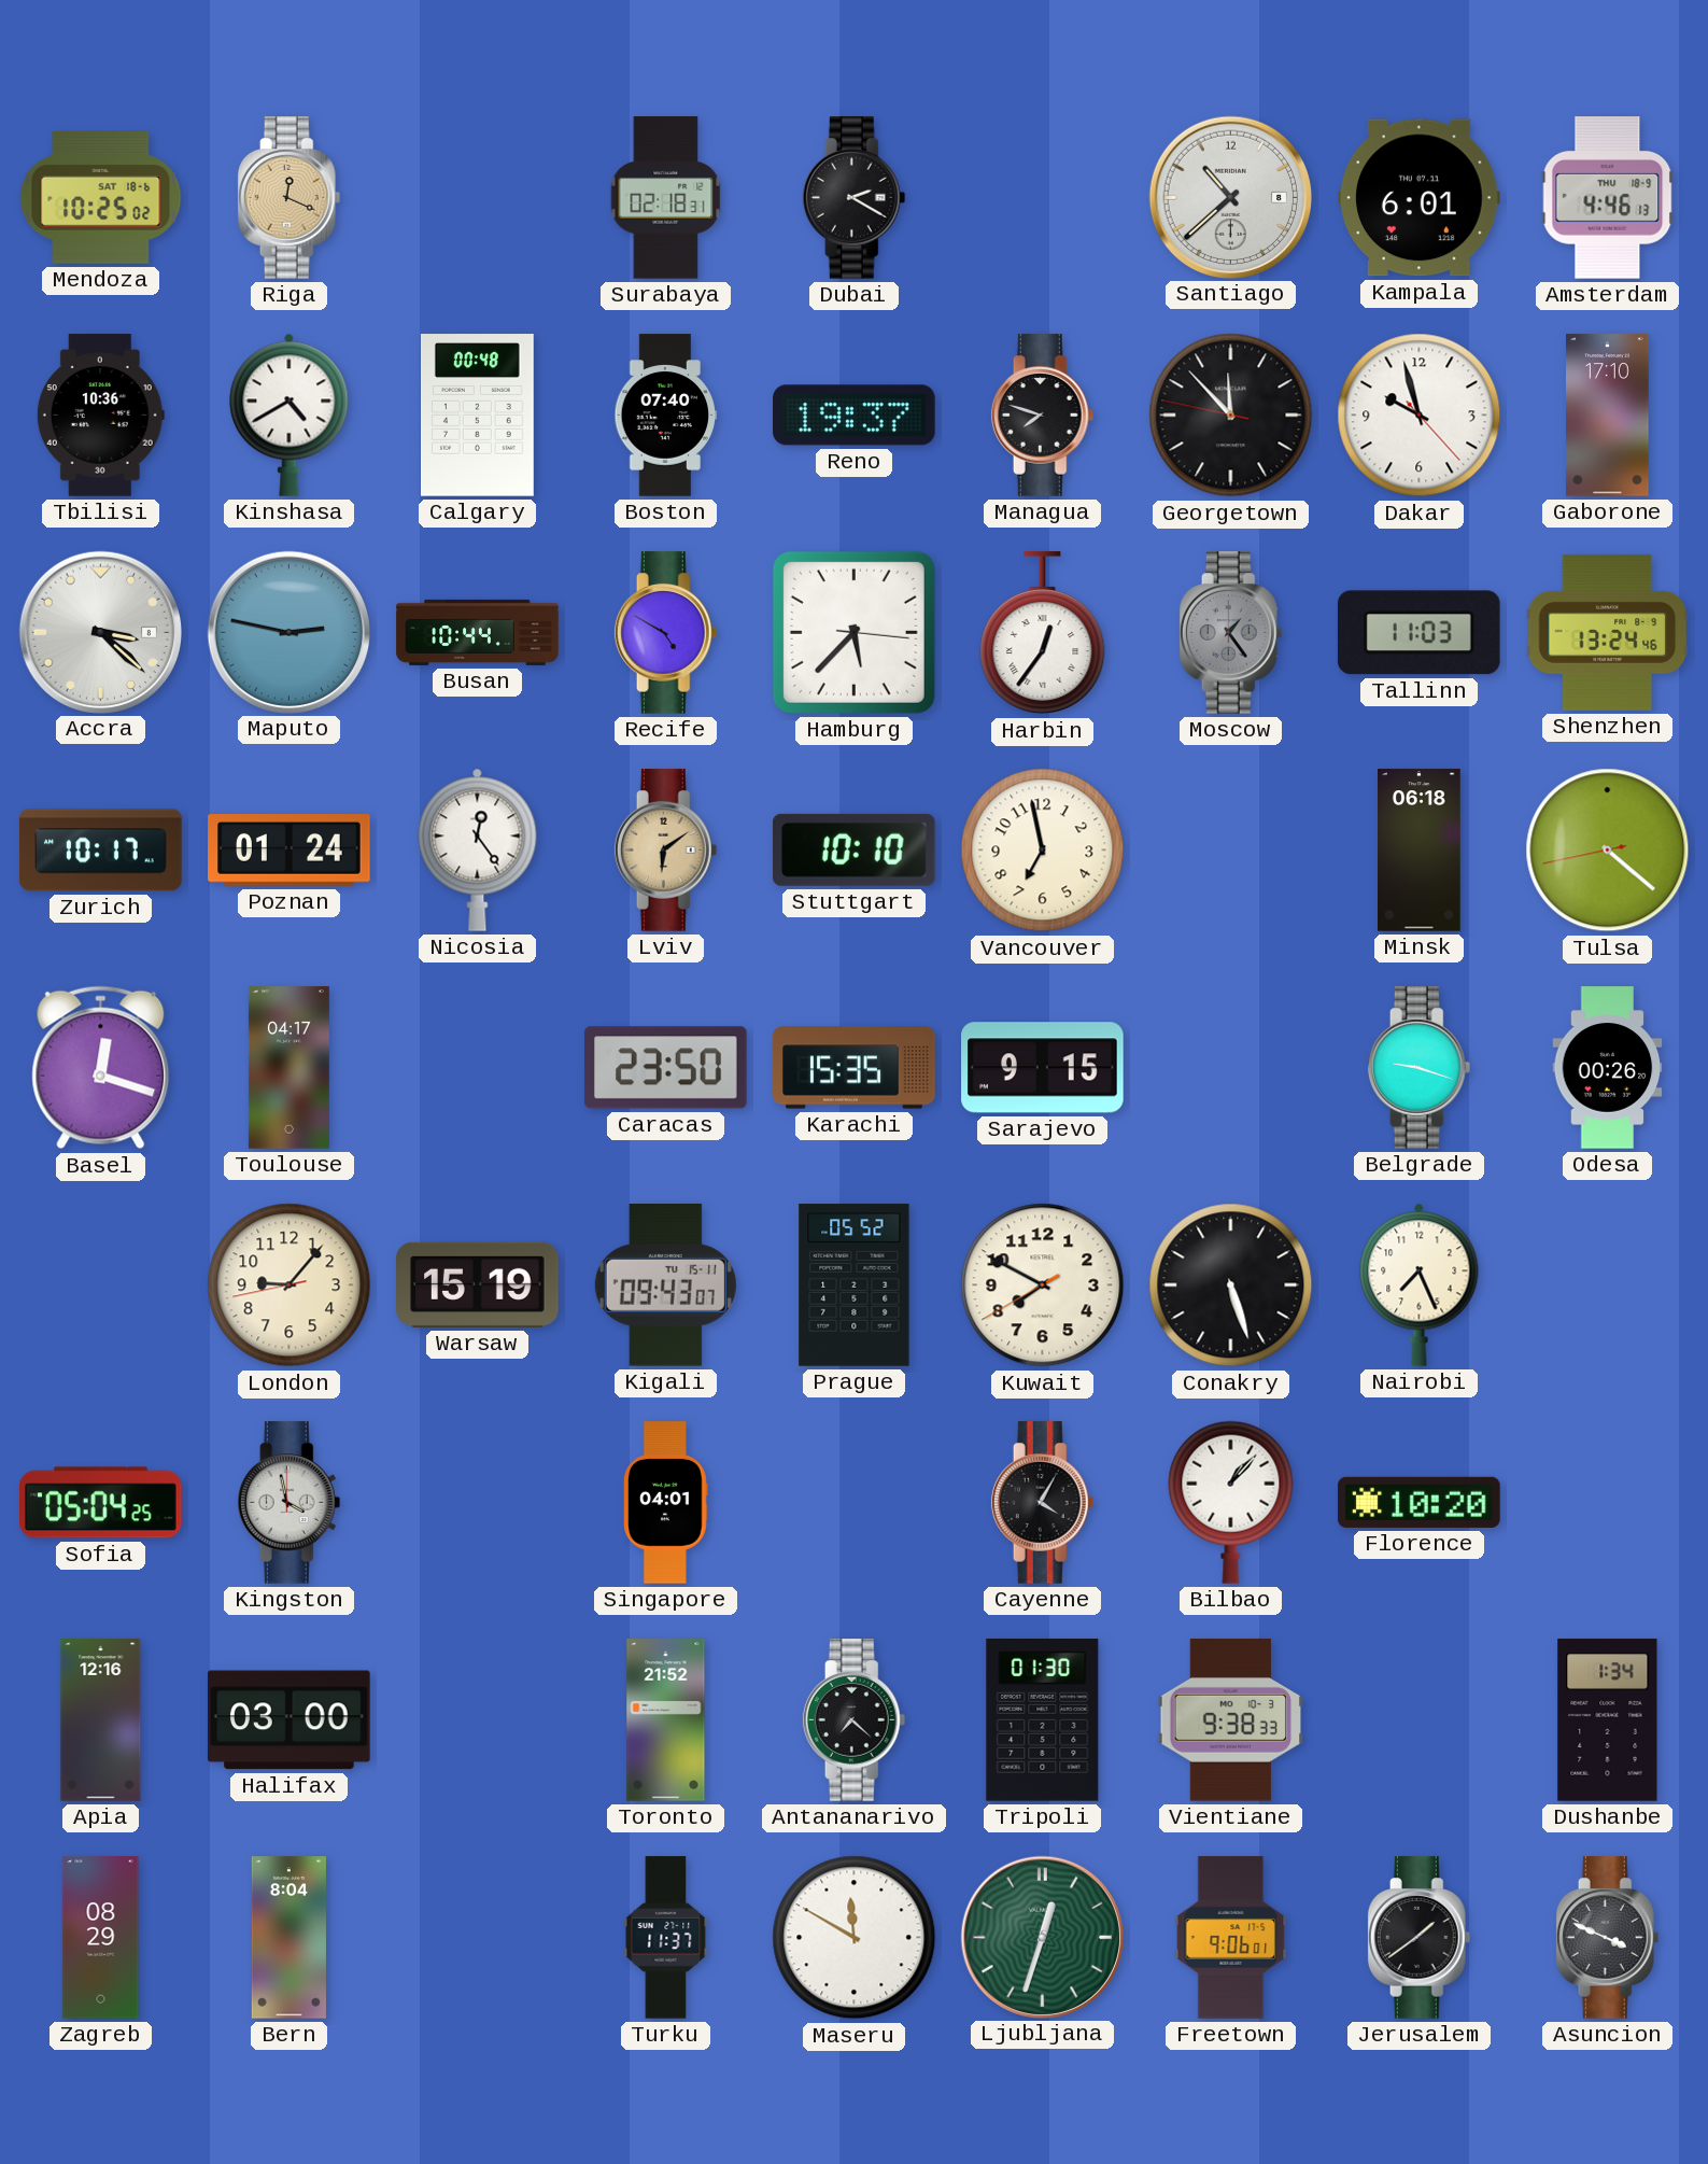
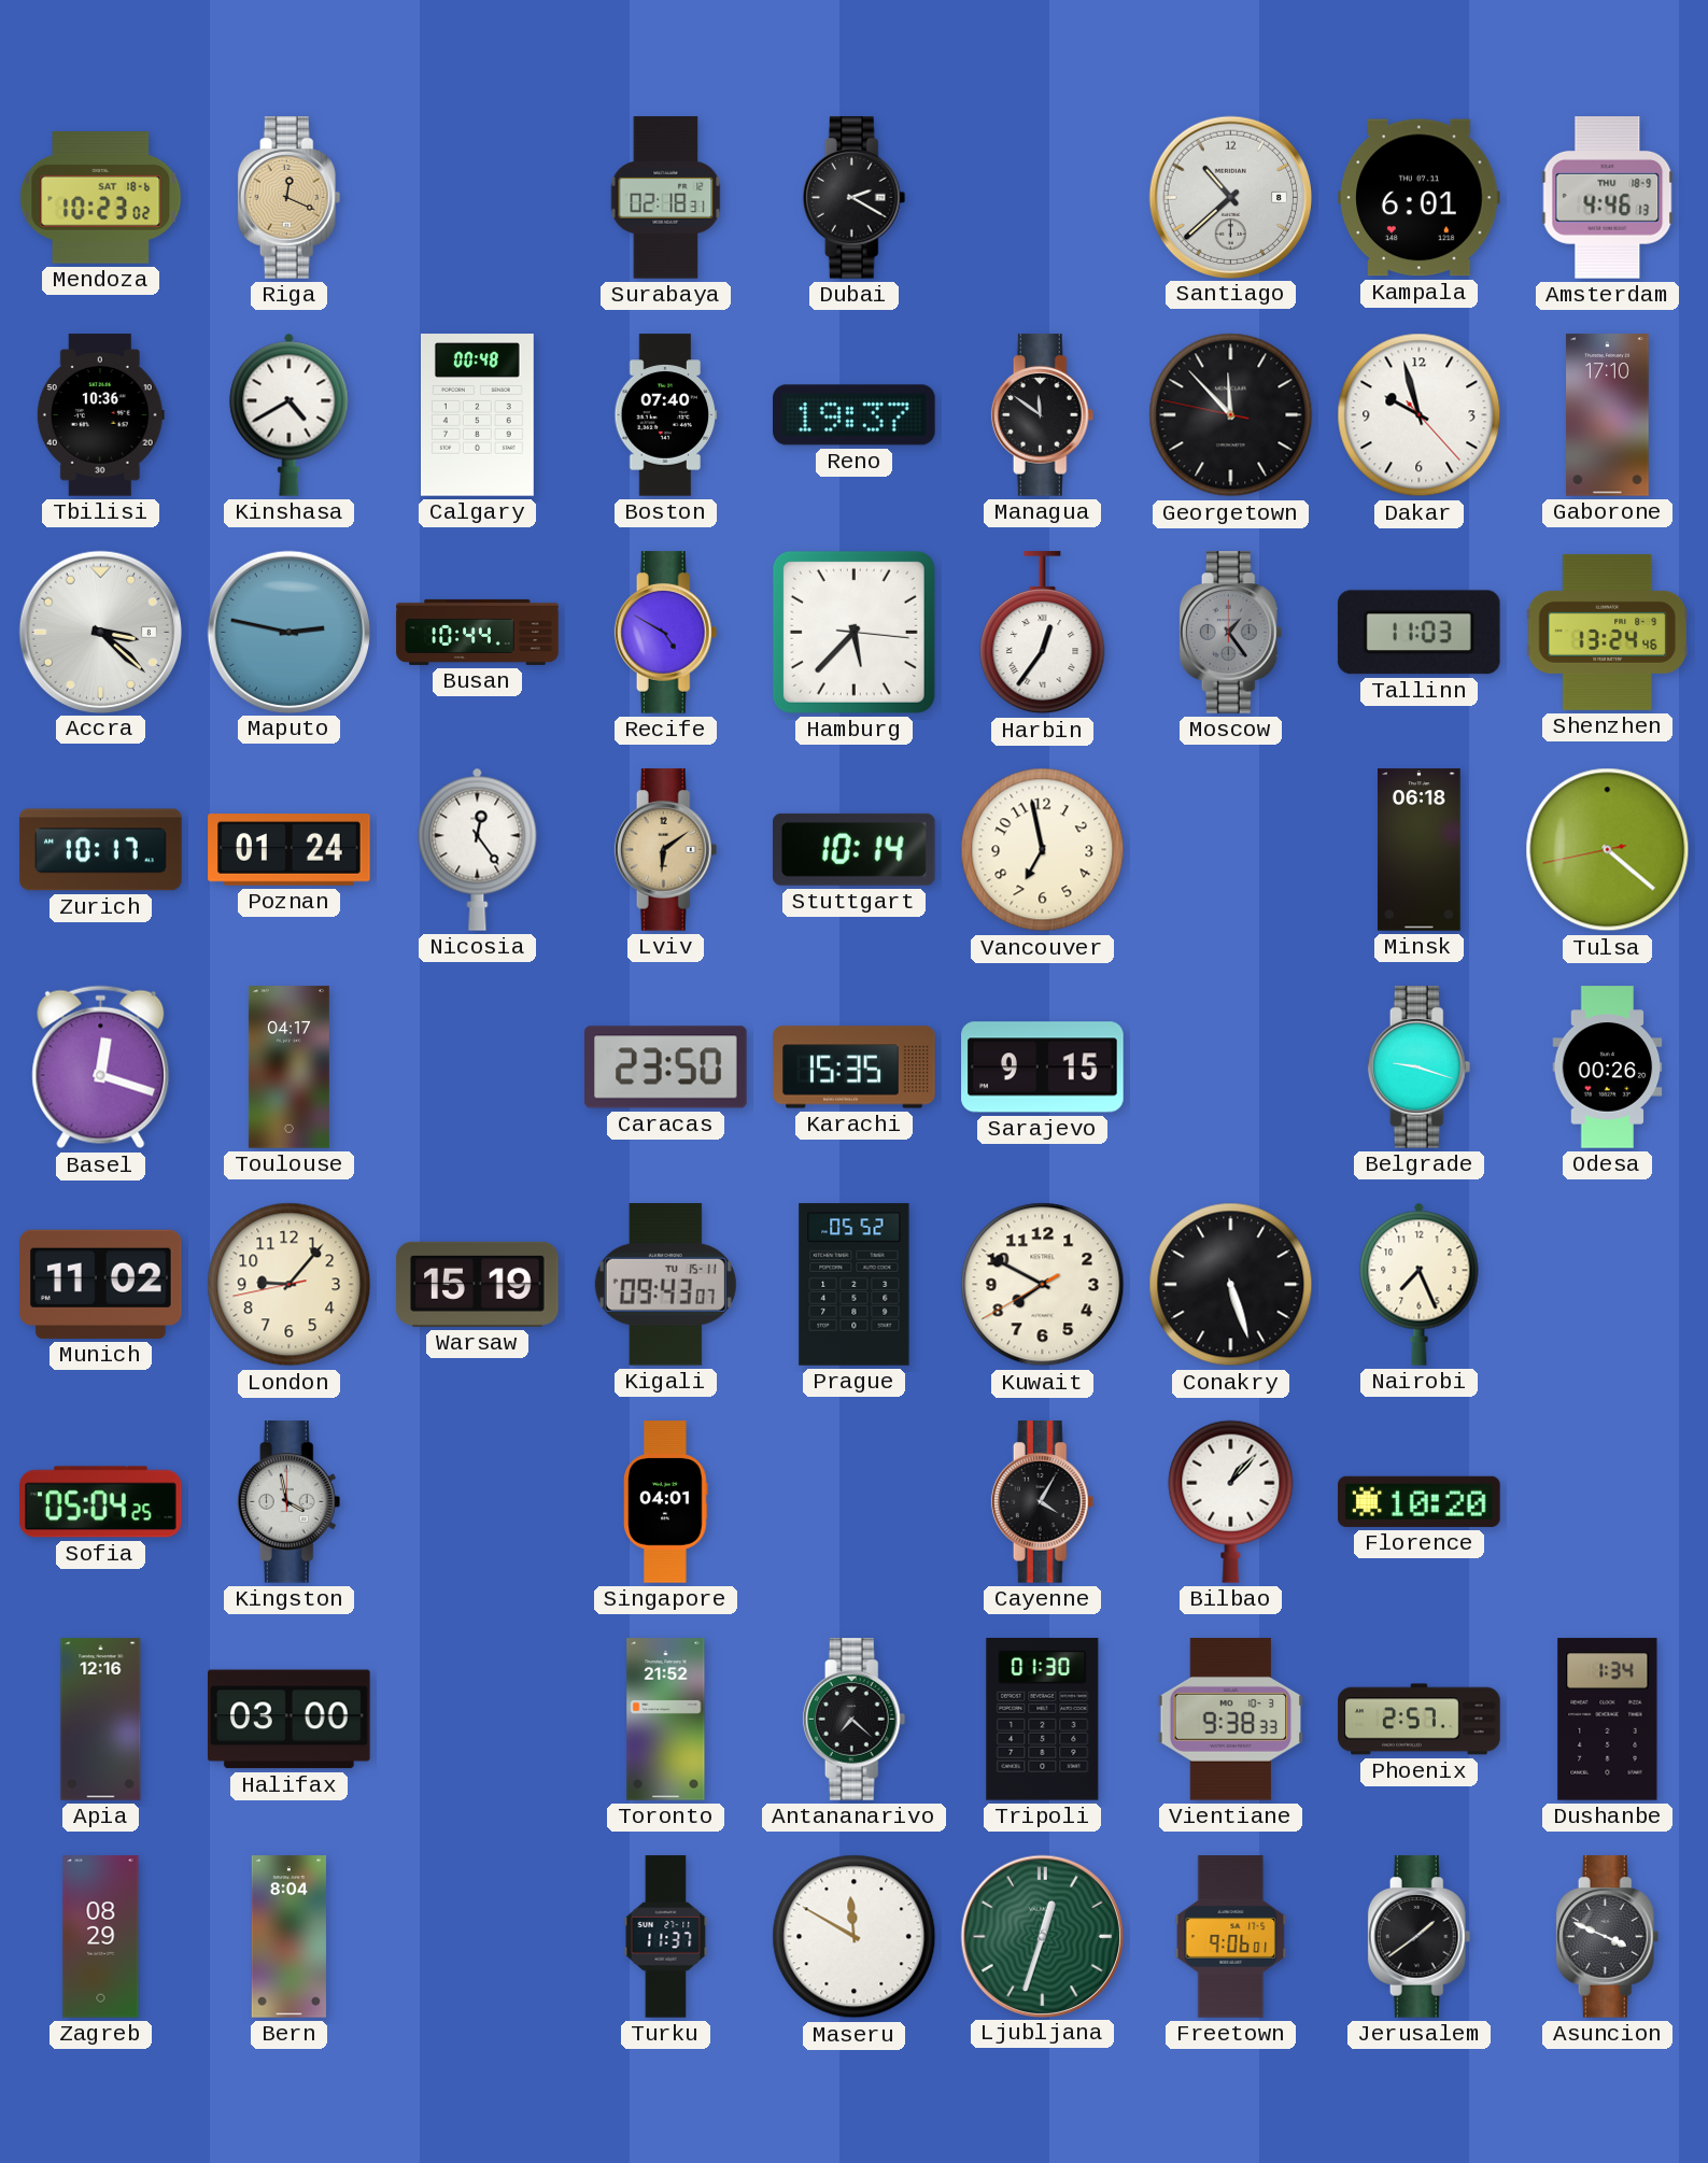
Mendoza: 10:25 -> 10:23 (101, 198)
Managua: 7:48 -> 11:51 (1043, 415)
Stuttgart: 10:10 -> 10:14 (855, 849)
Munich: none -> 11:02 (101, 1284)
Phoenix: none -> 2:57 (1420, 1720)
